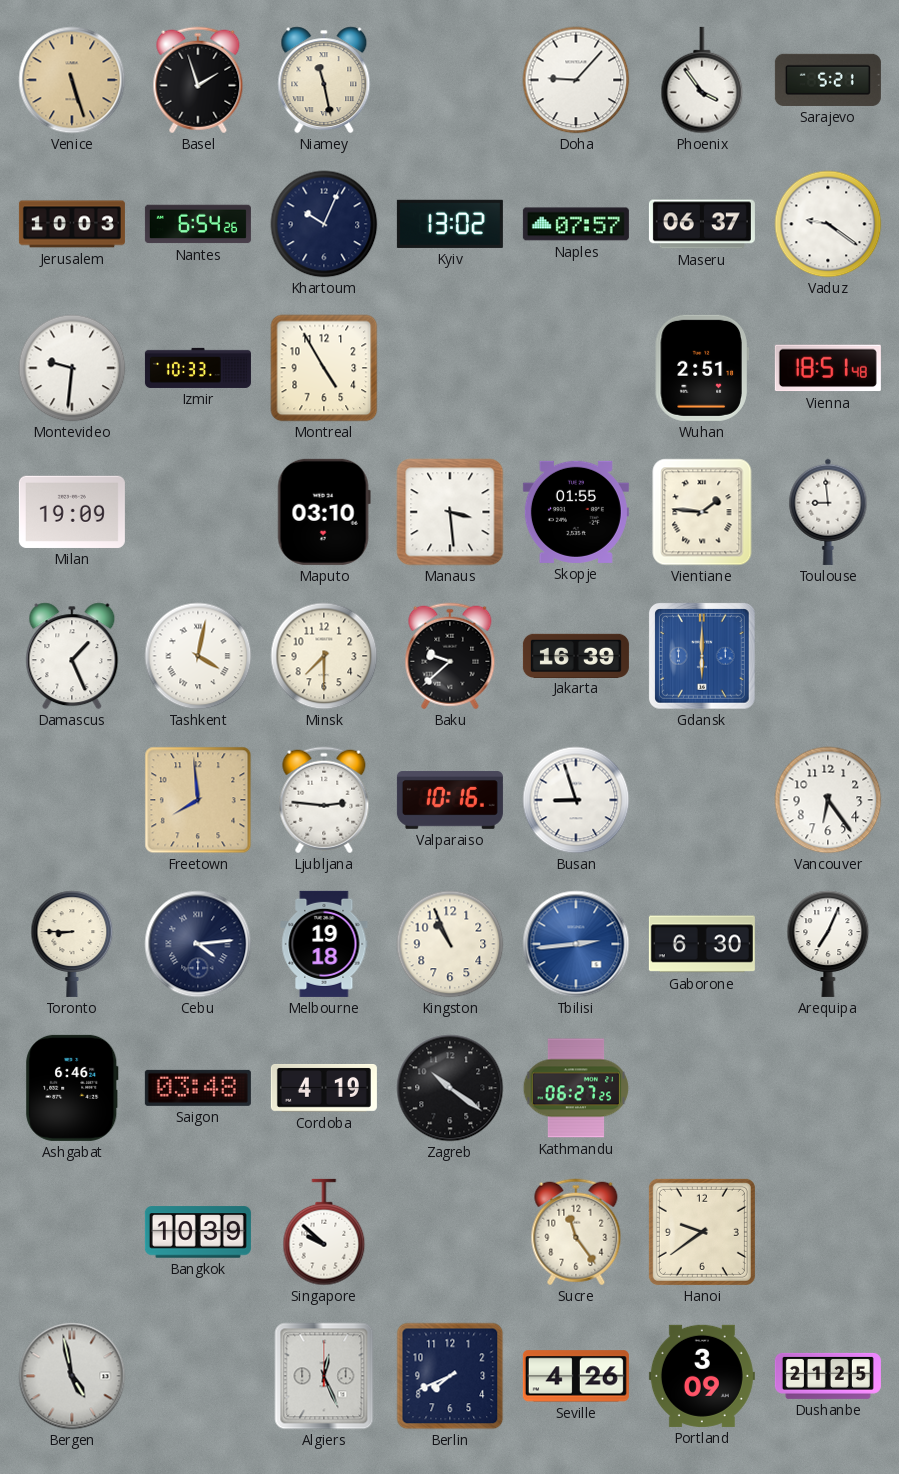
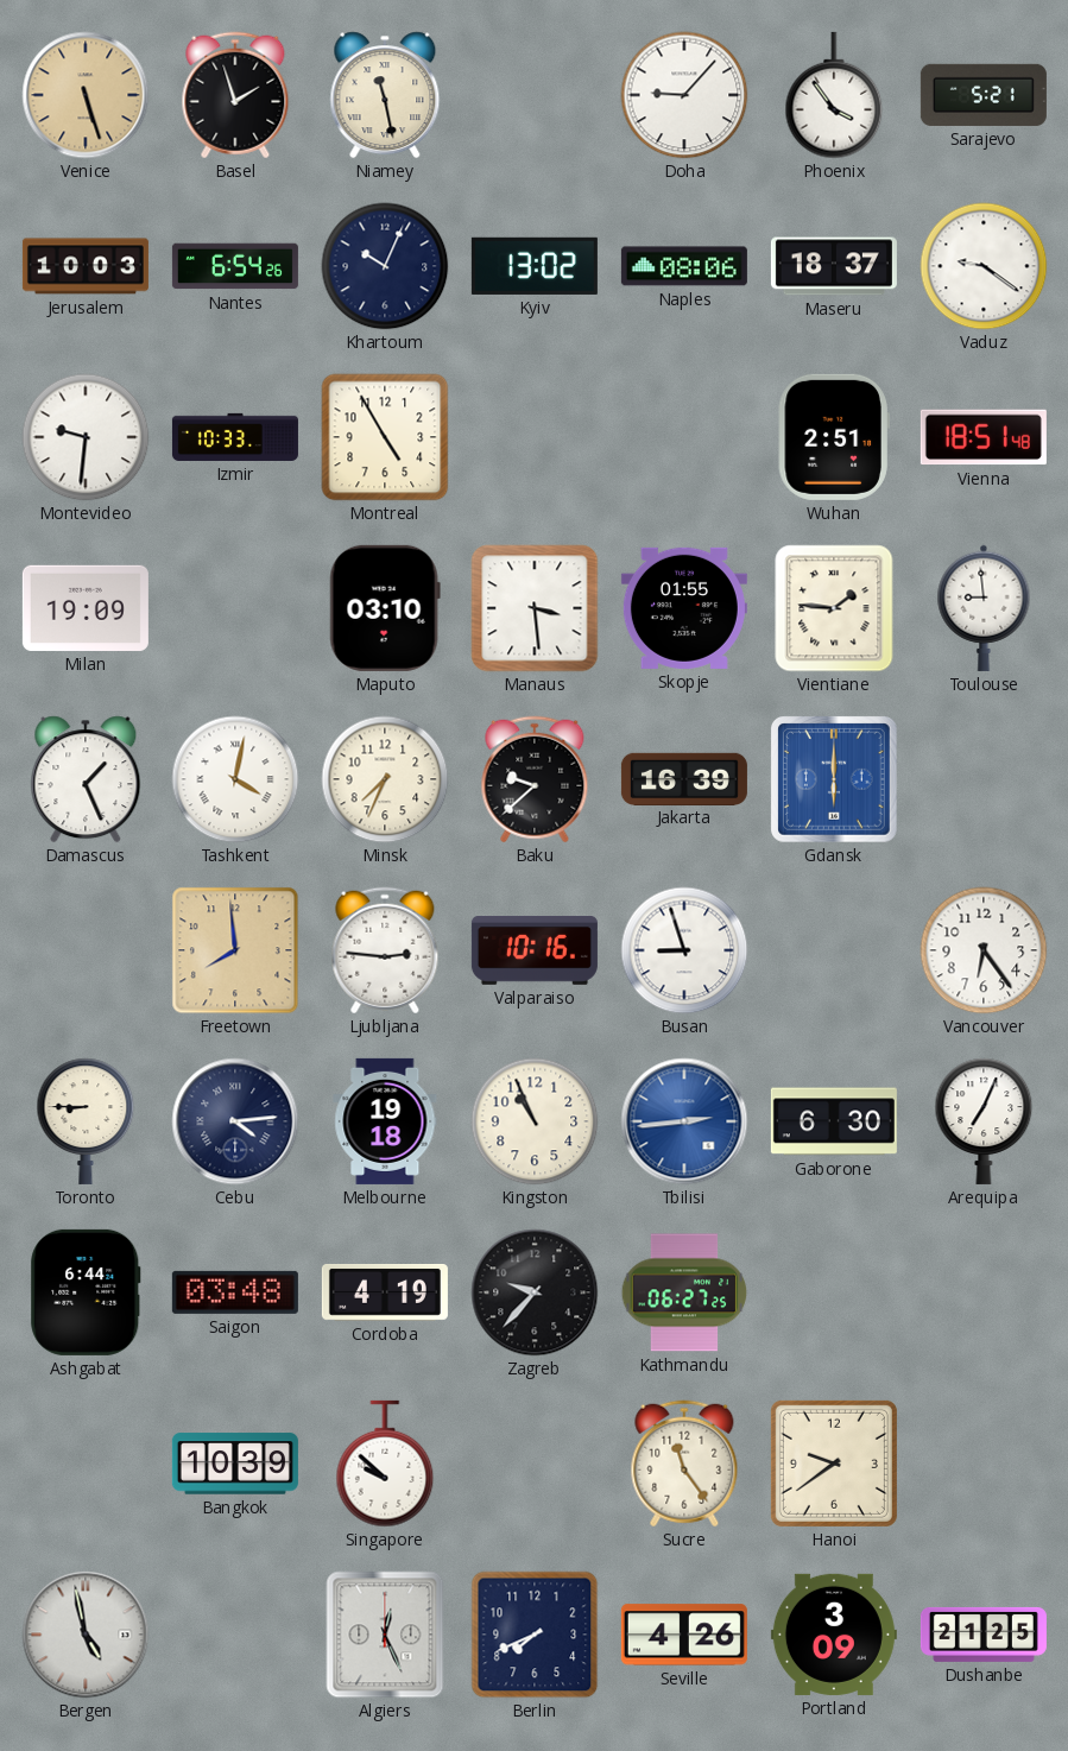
Naples: 07:57 -> 08:06 (684, 266)
Maseru: 06:37 -> 18:37 (834, 266)
Minsk: 7:30 -> 7:34 (385, 779)
Ashgabat: 6:46 -> 6:44 (86, 1292)
Zagreb: 10:21 -> 9:37 (535, 1292)
